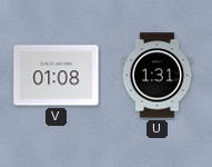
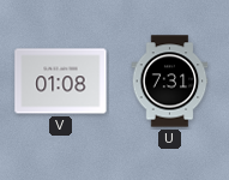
U: 1:31 -> 7:31 (170, 82)
